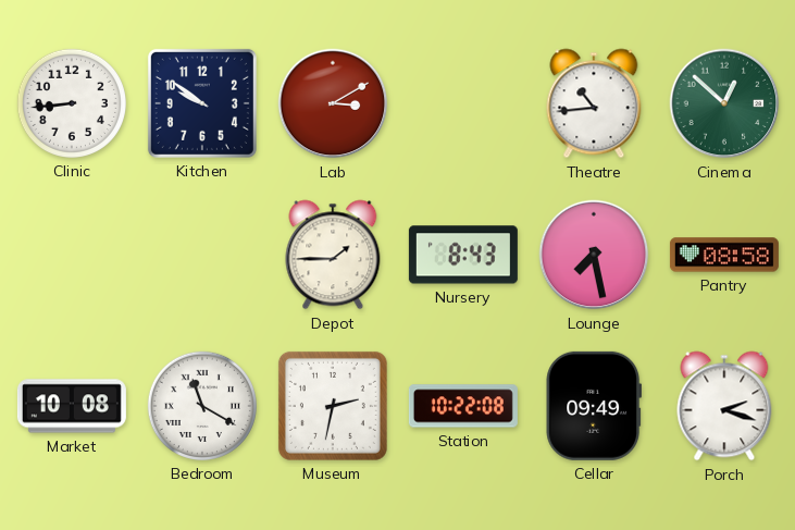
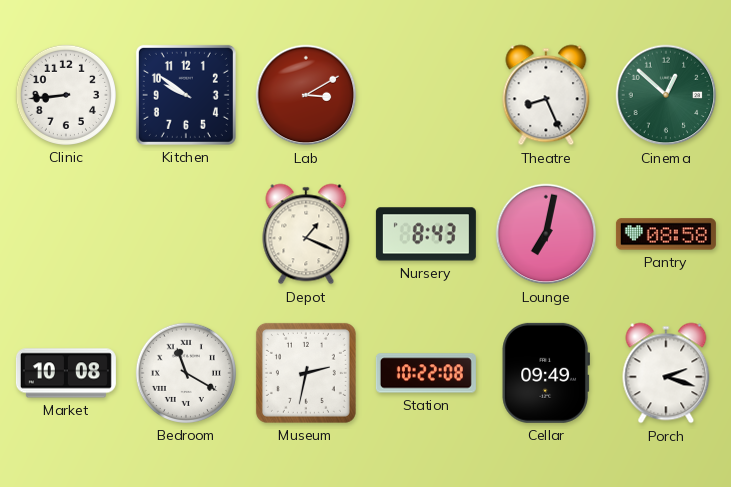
Theatre: 10:44 -> 8:26 (546, 95)
Depot: 1:45 -> 1:19 (306, 234)
Lounge: 7:28 -> 7:02 (546, 234)
